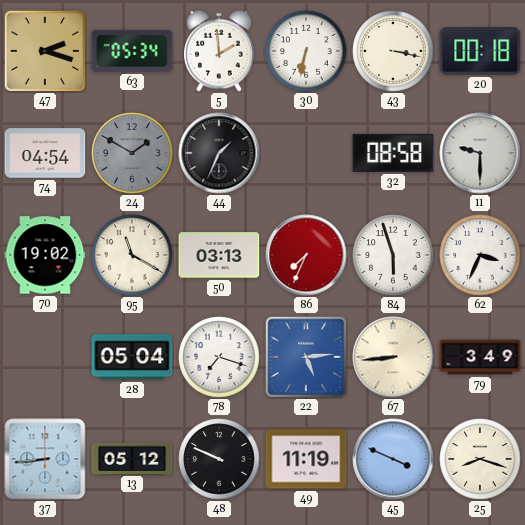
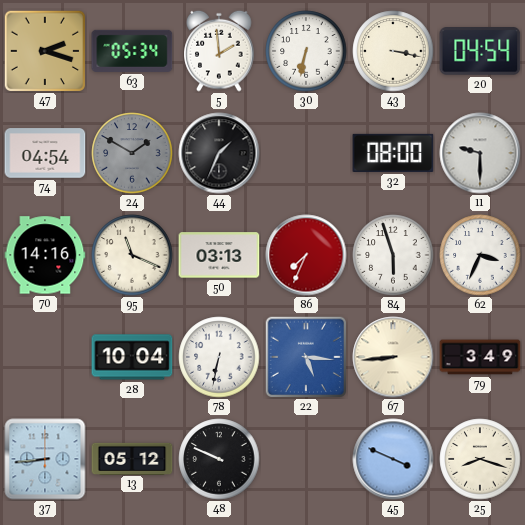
20: 00:18 -> 04:54 (480, 51)
32: 08:58 -> 08:00 (393, 153)
70: 19:02 -> 14:16 (45, 255)
95: 11:20 -> 11:19 (132, 255)
28: 05:04 -> 10:04 (132, 357)
78: 7:18 -> 6:32 (219, 357)
22: 5:14 -> 5:16 (306, 357)
49: 11:19 -> none (306, 459)
